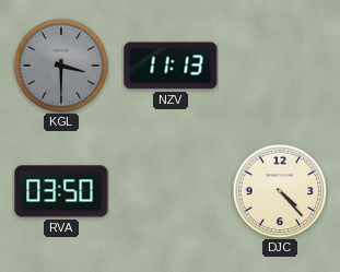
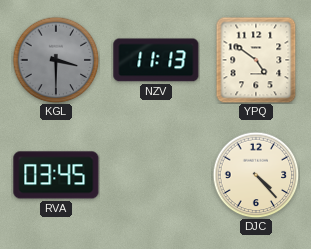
YPQ: none -> 4:51 (256, 60)
RVA: 03:50 -> 03:45 (56, 175)
